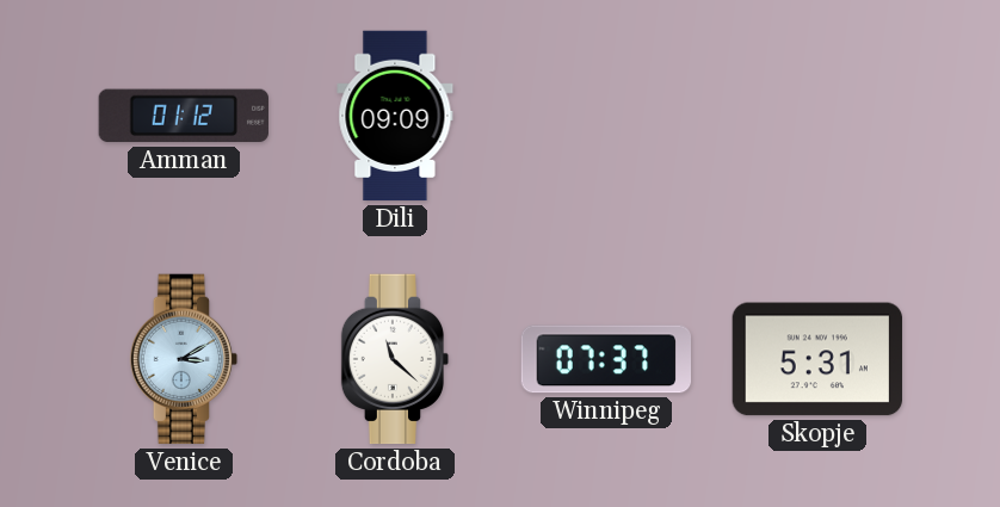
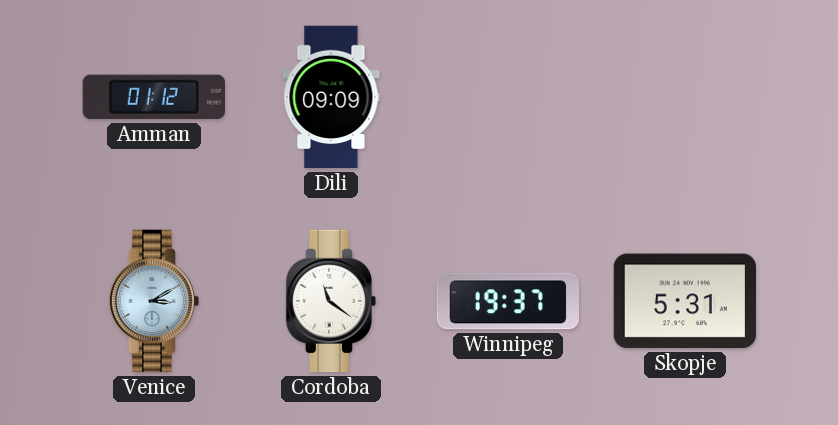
Cordoba: 11:22 -> 11:21 (331, 301)
Winnipeg: 07:37 -> 19:37 (507, 301)
